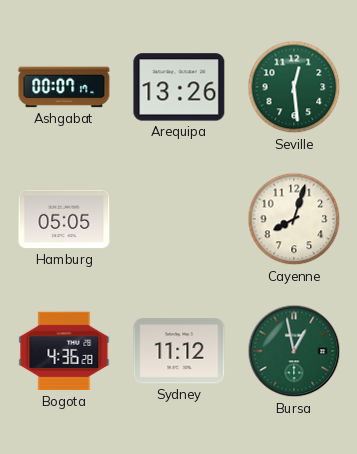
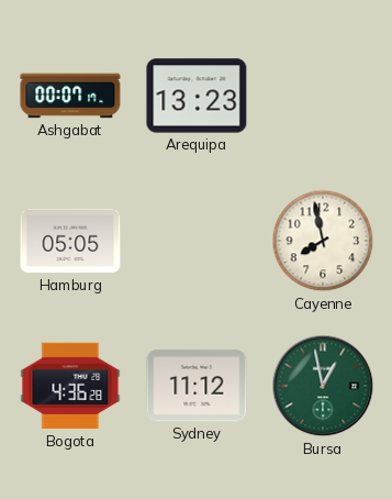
Arequipa: 13:26 -> 13:23 (197, 96)
Seville: 12:29 -> none (294, 87)
Cayenne: 8:03 -> 7:58 (323, 241)
